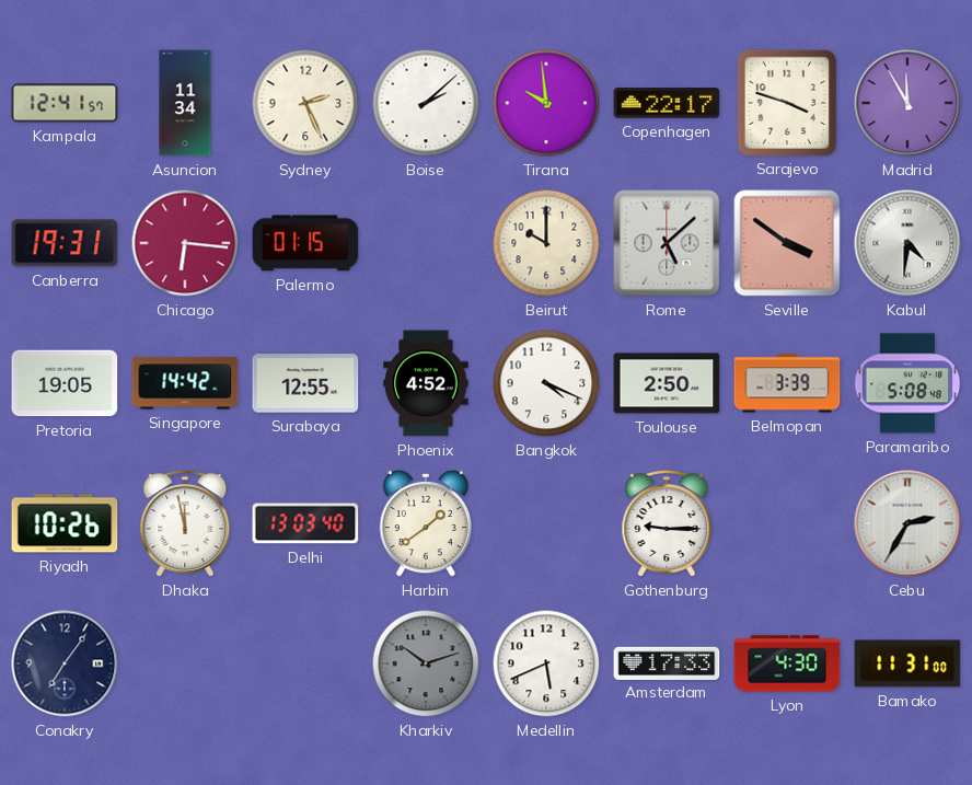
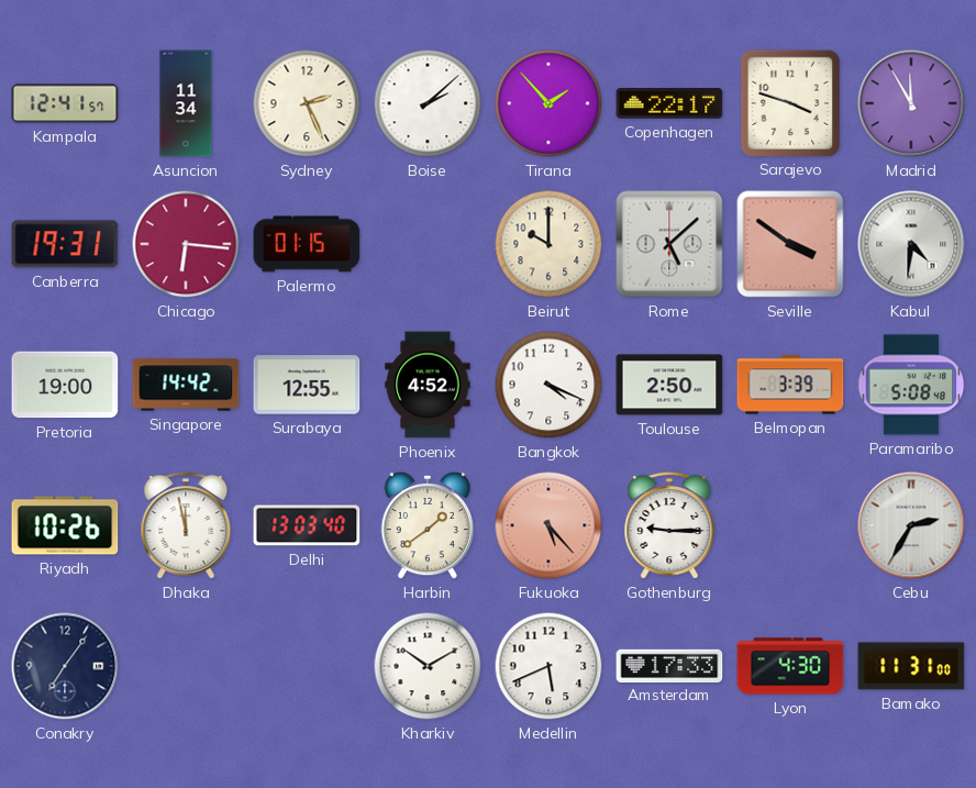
Tirana: 9:59 -> 1:53 (548, 103)
Pretoria: 19:05 -> 19:00 (65, 385)
Fukuoka: none -> 5:23 (548, 525)
Kharkiv: 10:12 -> 10:10 (428, 666)
Kharkiv dial: grey -> white (428, 666)
